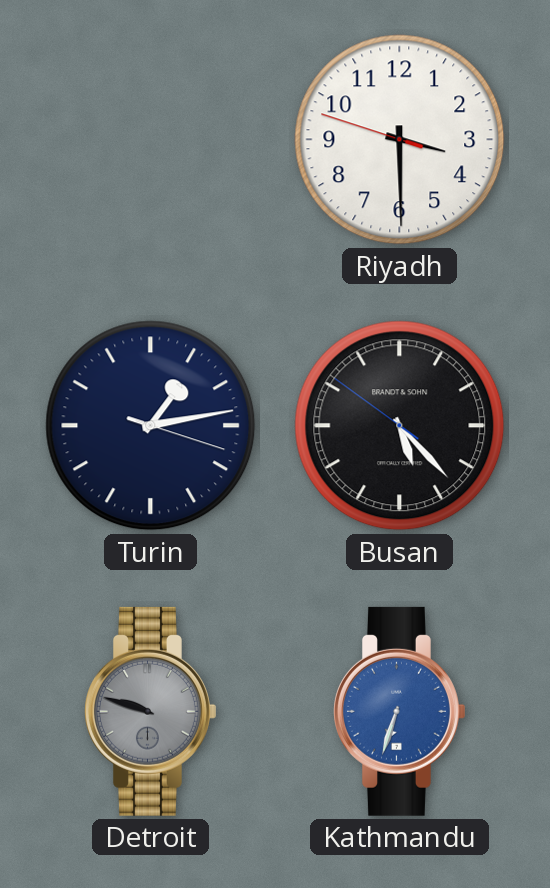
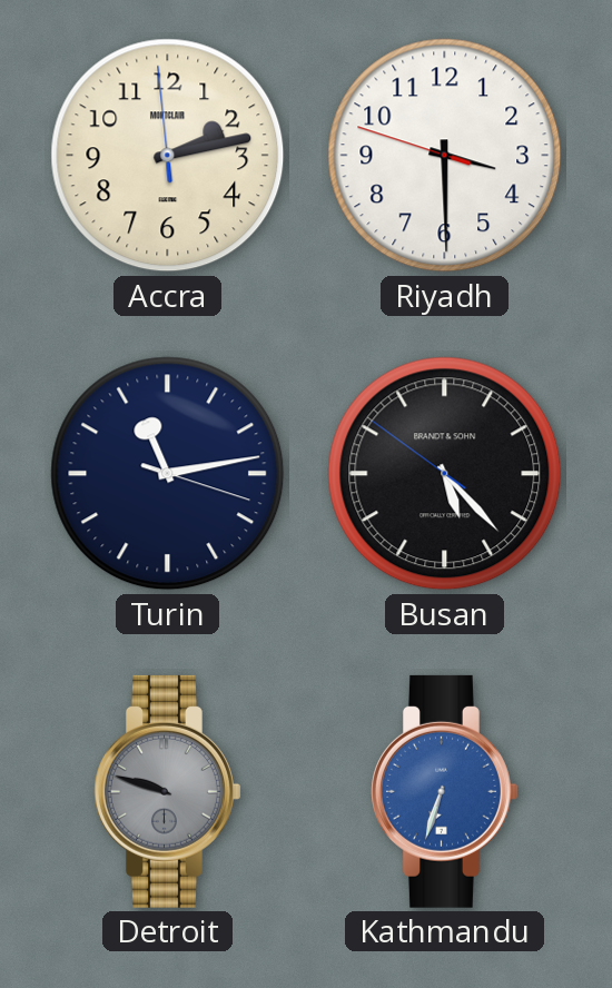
Accra: none -> 2:12 (168, 156)
Turin: 1:13 -> 11:13 (168, 474)
